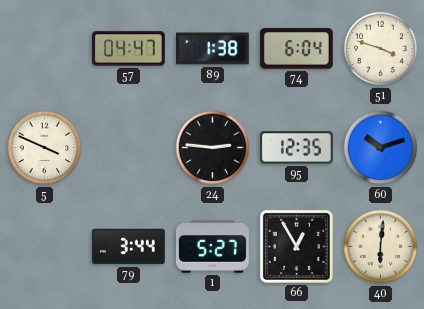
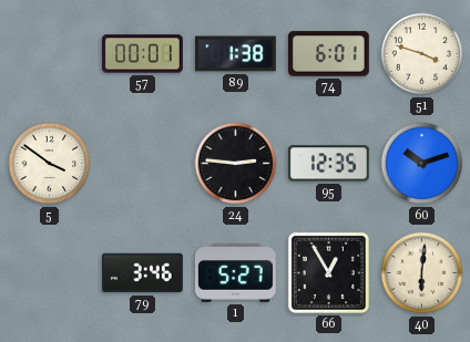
57: 04:47 -> 00:01 (143, 54)
74: 6:04 -> 6:01 (328, 54)
5: 3:49 -> 3:51 (50, 164)
79: 3:44 -> 3:46 (143, 273)
